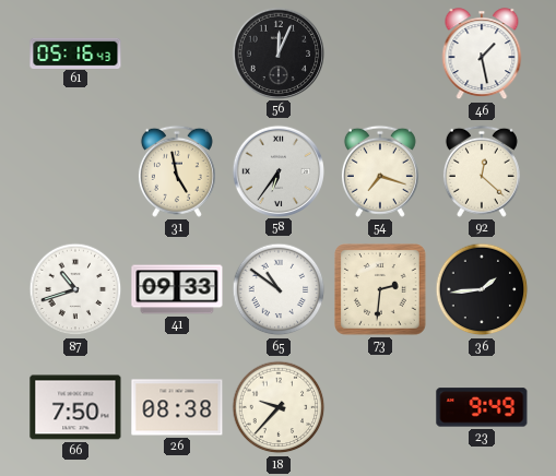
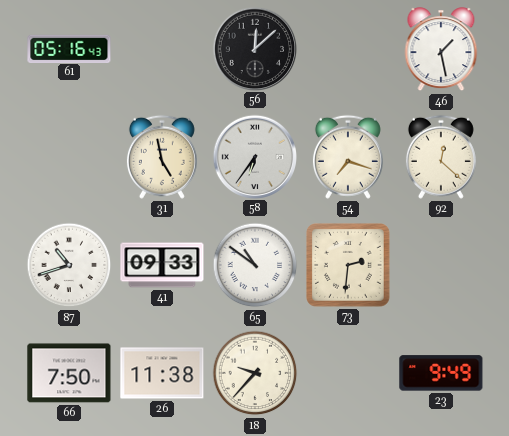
56: 12:04 -> 12:08 (254, 48)
36: 1:44 -> none (482, 289)
26: 08:38 -> 11:38 (162, 373)
